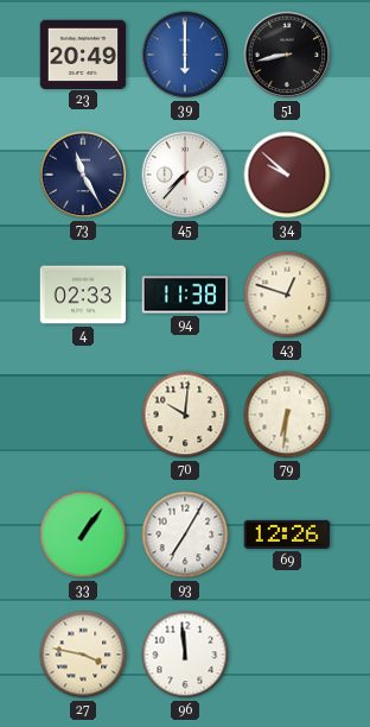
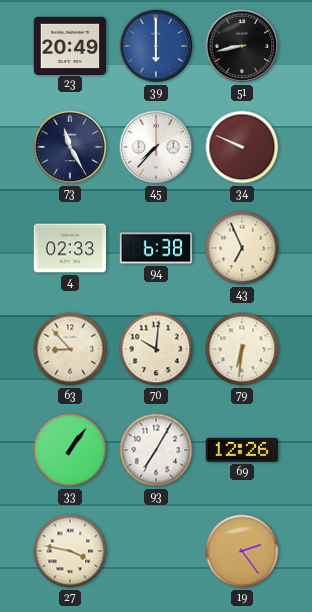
34: 9:52 -> 9:49 (242, 147)
94: 11:38 -> 6:38 (156, 248)
43: 12:48 -> 6:56 (242, 248)
63: none -> 8:53 (70, 349)
96: 11:59 -> none (185, 655)
19: none -> 2:24 (242, 551)
